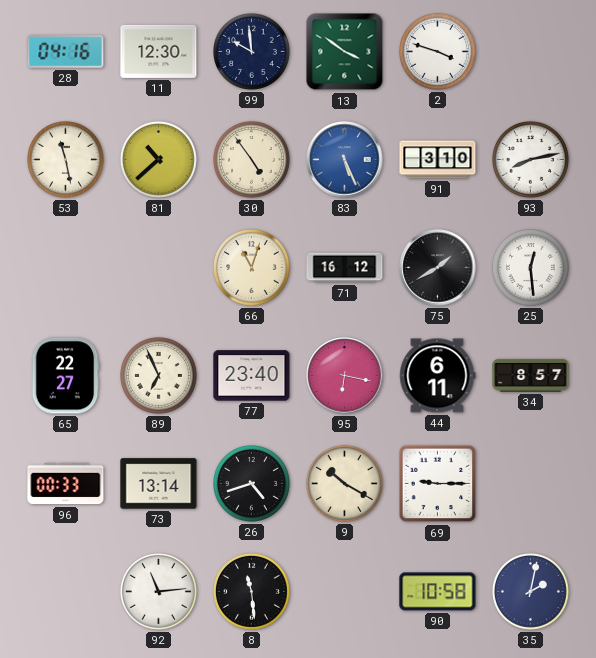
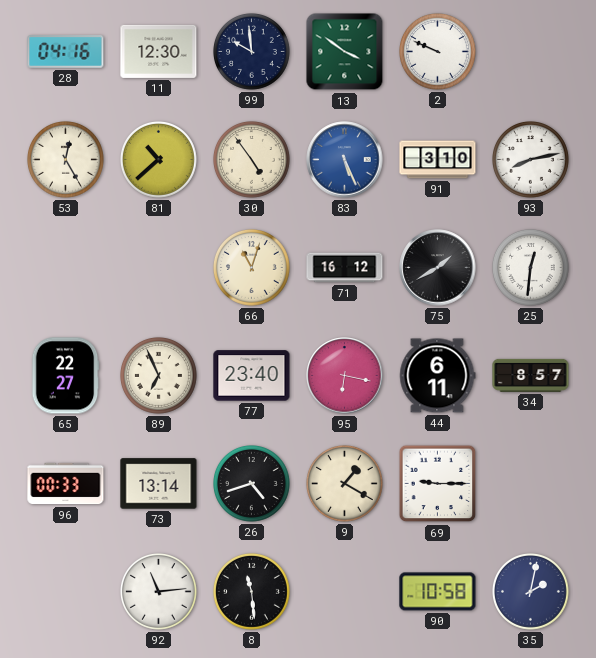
2: 3:48 -> 9:49 (438, 52)
53: 11:28 -> 12:25 (66, 160)
25: 12:29 -> 12:31 (531, 268)
9: 10:20 -> 1:20 (345, 484)
